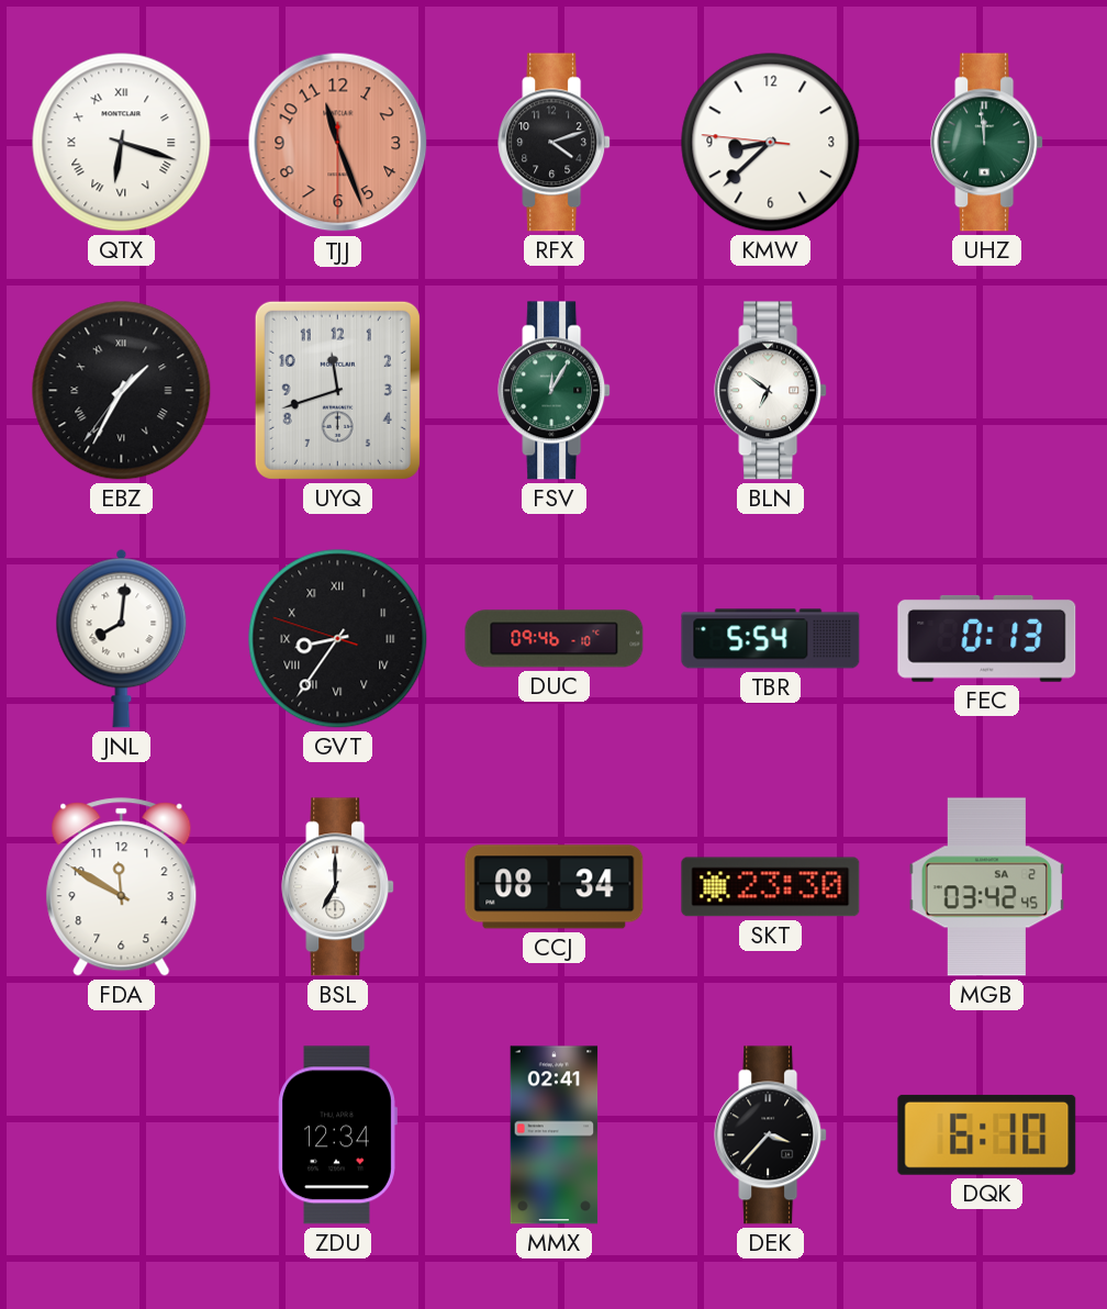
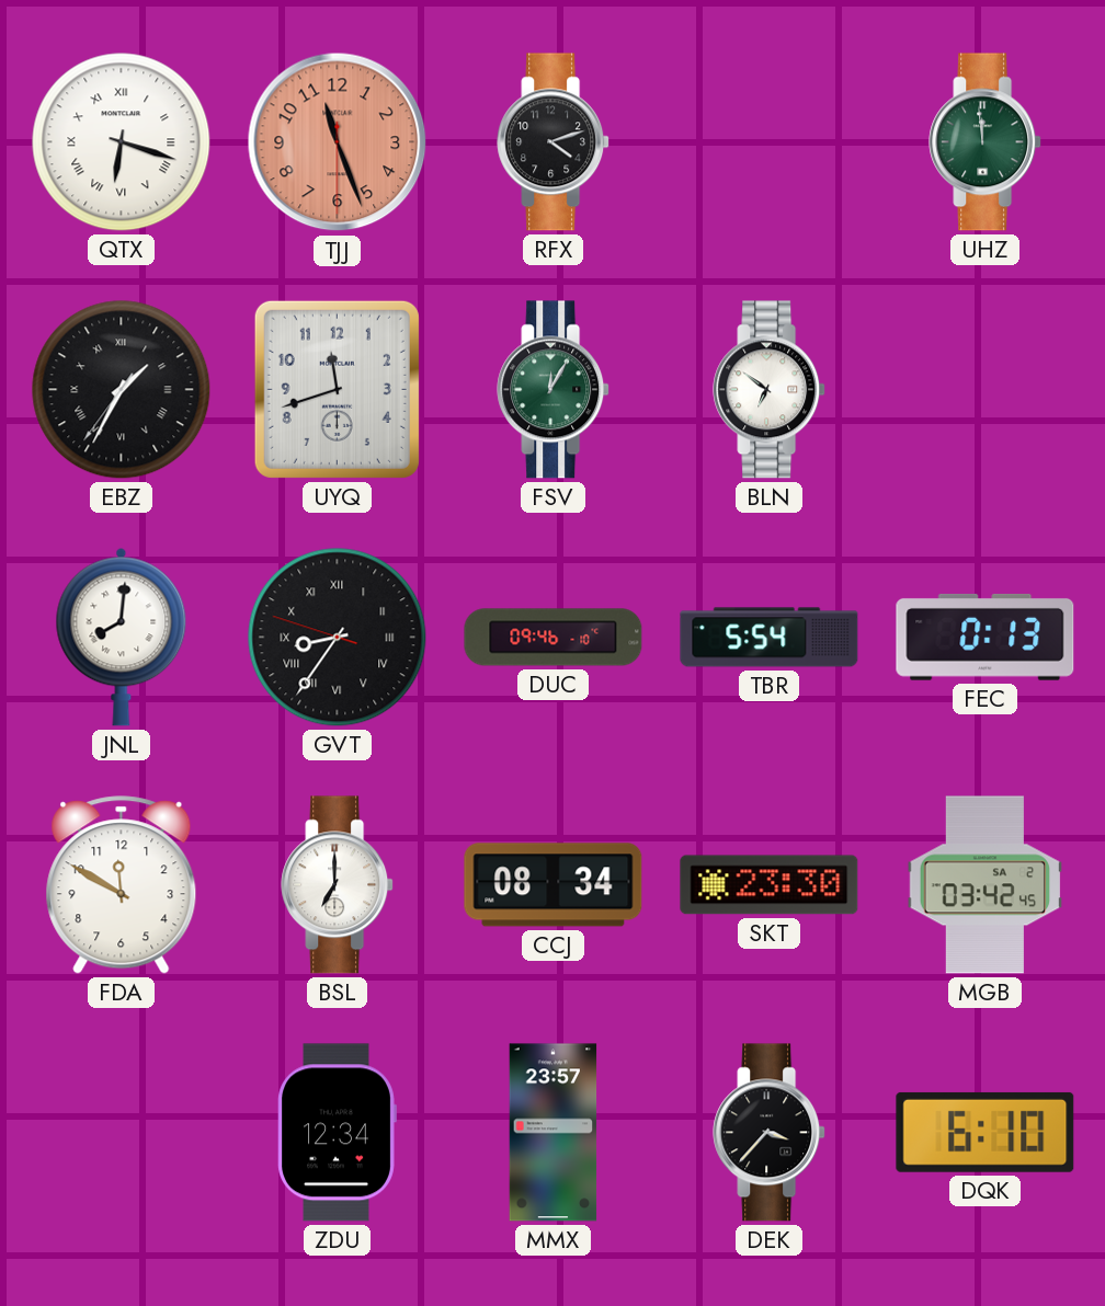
KMW: 8:37 -> none (771, 143)
MMX: 02:41 -> 23:57 (554, 1133)
